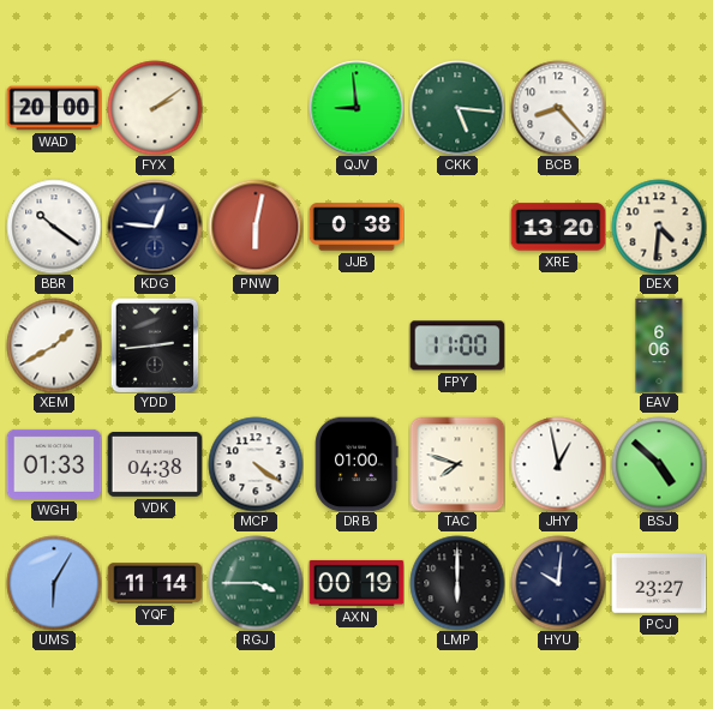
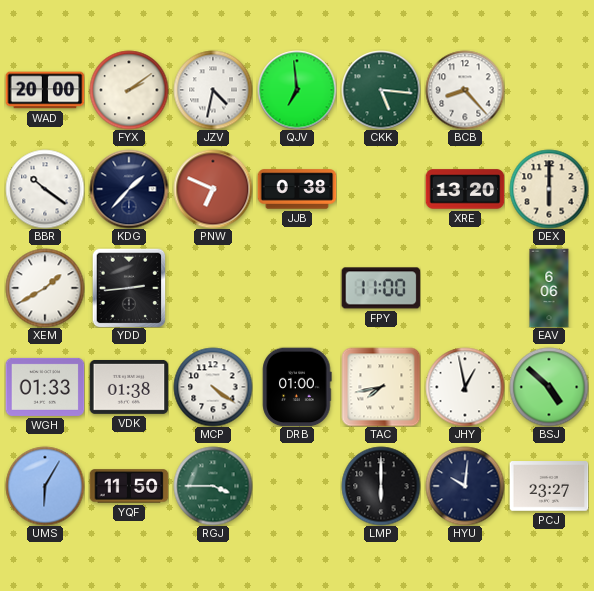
JZV: none -> 4:32 (213, 90)
QJV: 8:59 -> 6:59 (297, 90)
KDG: 12:46 -> 1:37 (129, 189)
PNW: 6:02 -> 6:49 (213, 189)
DEX: 4:31 -> 6:00 (549, 189)
VDK: 04:38 -> 01:38 (129, 387)
TAC: 7:48 -> 7:43 (381, 387)
YQF: 11:14 -> 11:50 (129, 486)
AXN: 00:19 -> none (356, 583)
